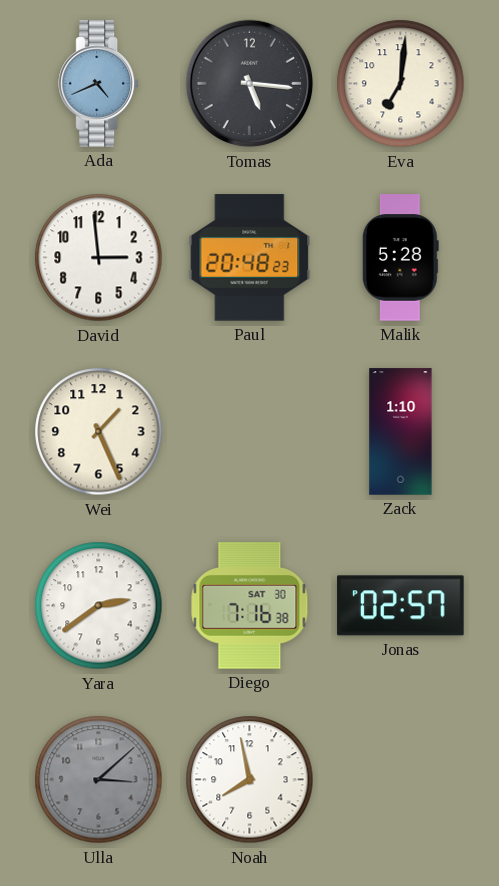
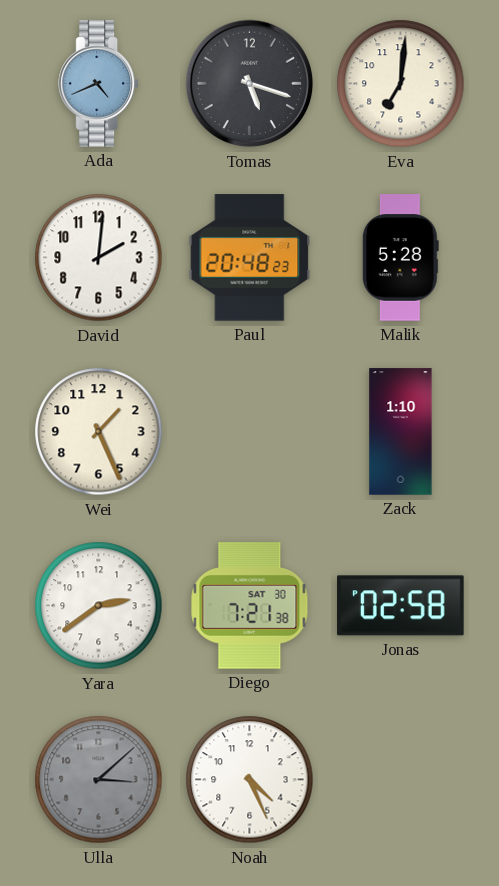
Tomas: 5:16 -> 5:18 (250, 84)
David: 2:59 -> 2:01 (99, 258)
Diego: 7:16 -> 7:21 (250, 606)
Jonas: 02:57 -> 02:58 (401, 606)
Noah: 7:58 -> 4:26 (250, 780)
